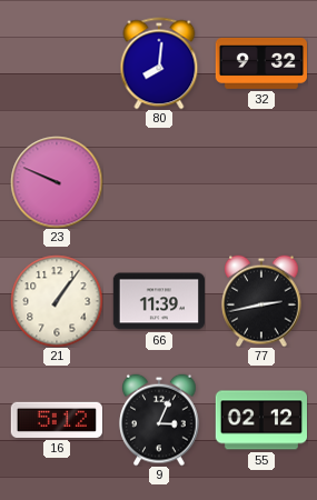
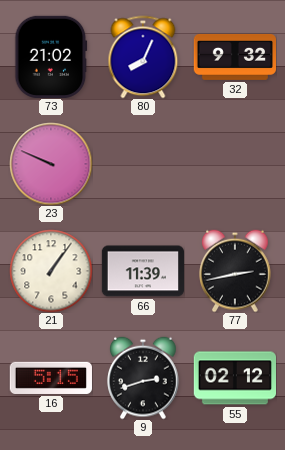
73: none -> 21:02 (51, 56)
80: 8:01 -> 8:04 (143, 57)
16: 5:12 -> 5:15 (51, 378)
9: 3:04 -> 2:42 (143, 378)
